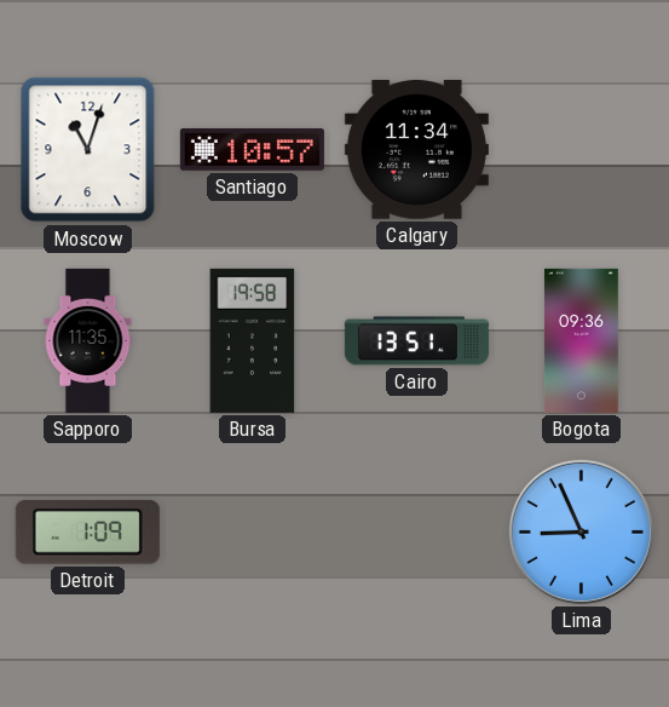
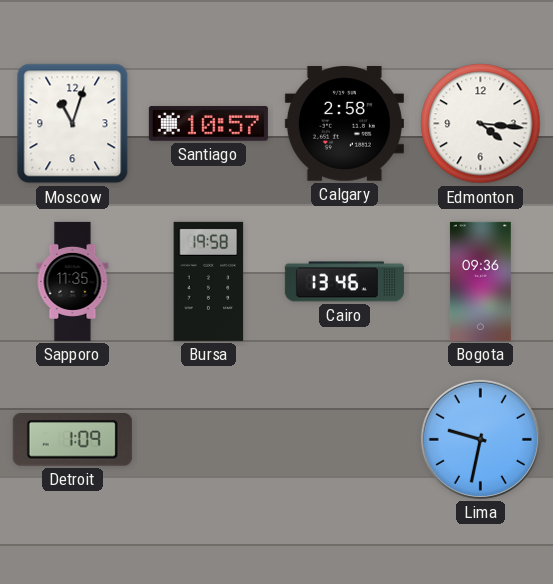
Calgary: 11:34 -> 2:58 (344, 124)
Edmonton: none -> 4:16 (481, 124)
Cairo: 13:51 -> 13:46 (344, 282)
Lima: 8:56 -> 9:32 (480, 439)
